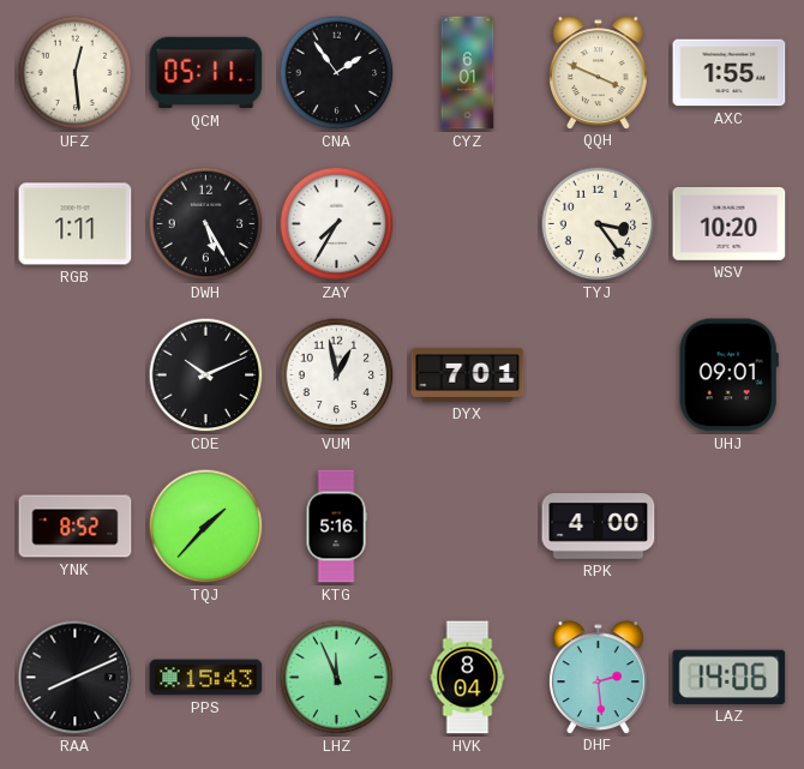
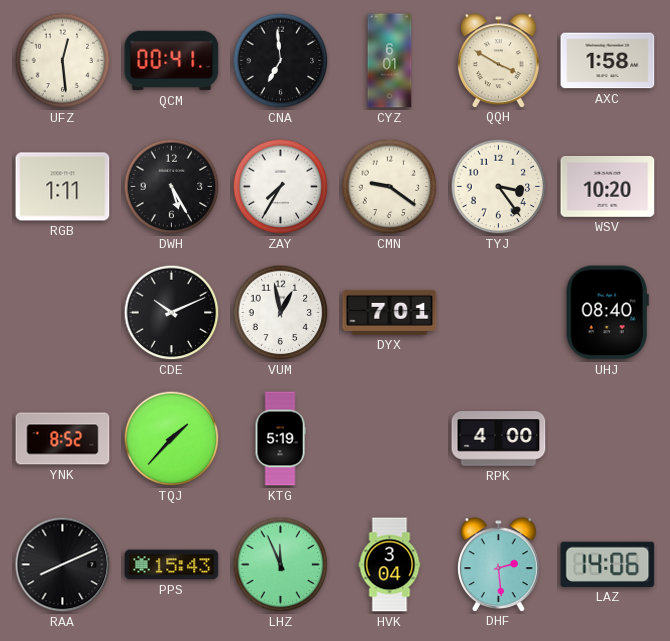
QCM: 05:11 -> 00:41 (172, 61)
CNA: 1:54 -> 6:59 (281, 61)
QQH: 3:49 -> 3:50 (499, 60)
AXC: 1:55 -> 1:58 (608, 61)
CMN: none -> 9:21 (390, 187)
UHJ: 09:01 -> 08:40 (607, 313)
KTG: 5:16 -> 5:19 (280, 439)
HVK: 8:04 -> 3:04 (390, 565)
